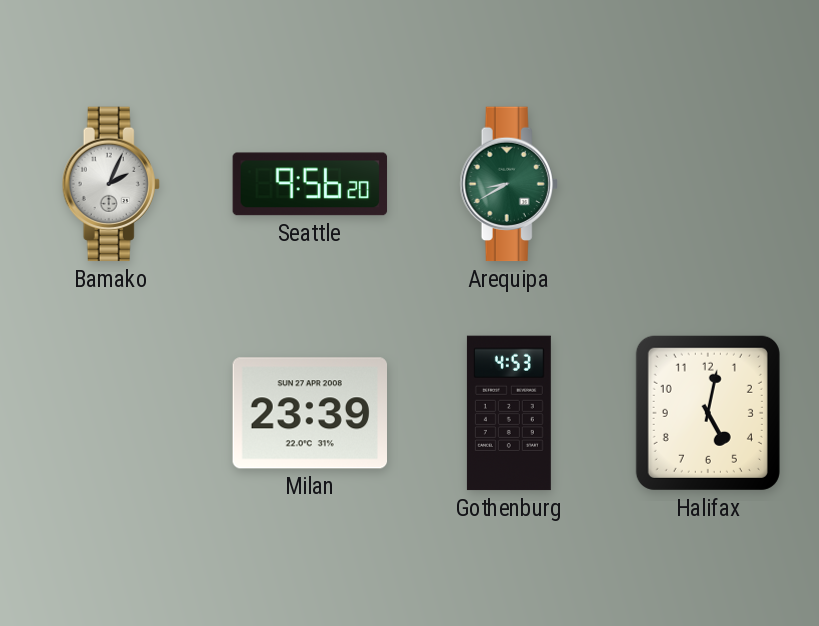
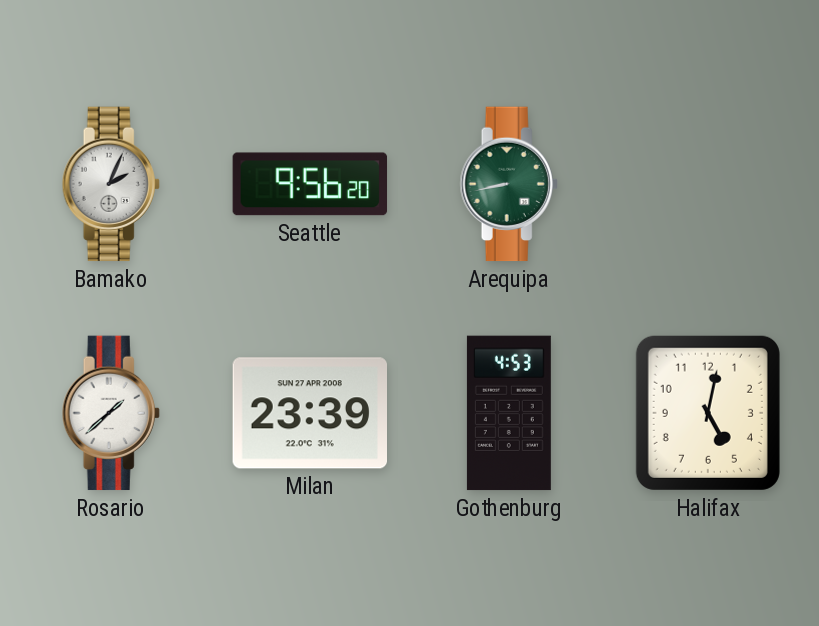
Arequipa: 8:40 -> 8:43 (509, 184)
Rosario: none -> 1:38 (111, 413)
